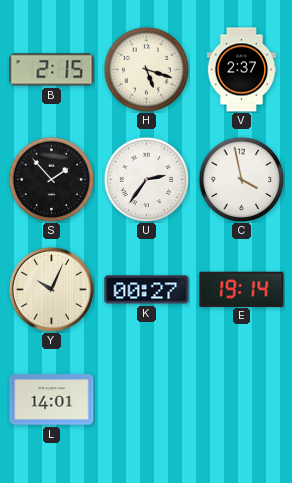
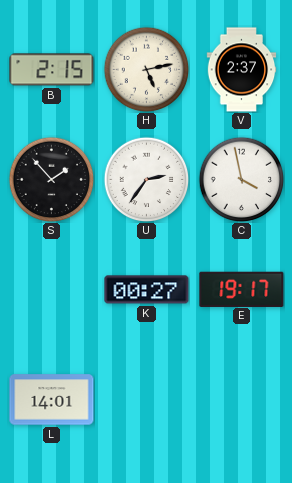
H: 5:18 -> 5:13 (146, 69)
Y: 10:04 -> none (51, 289)
E: 19:14 -> 19:17 (242, 289)
